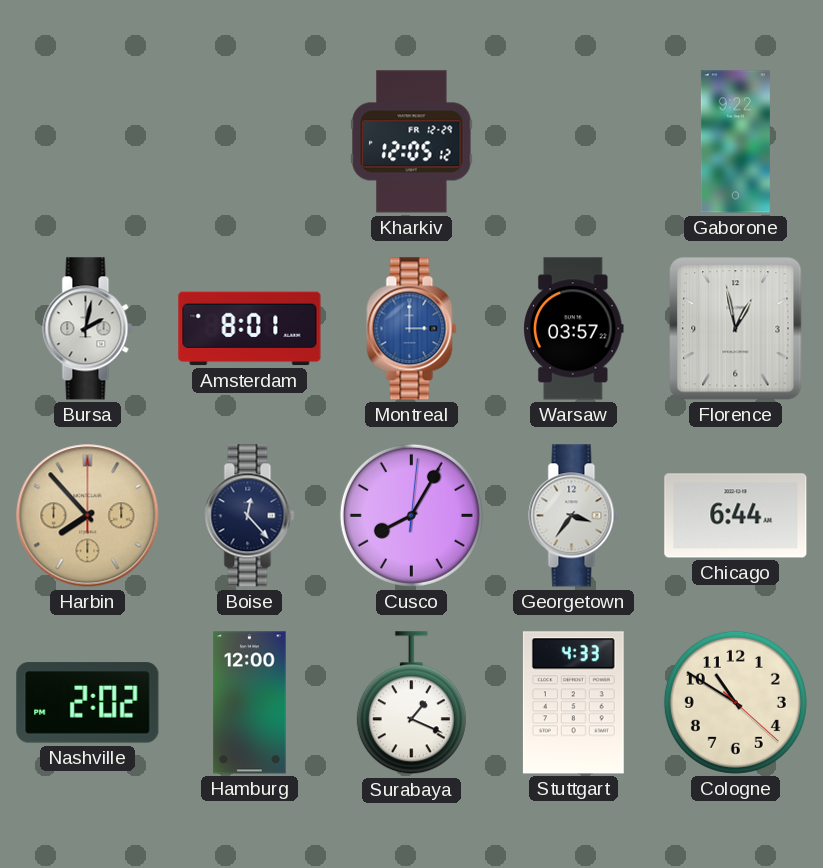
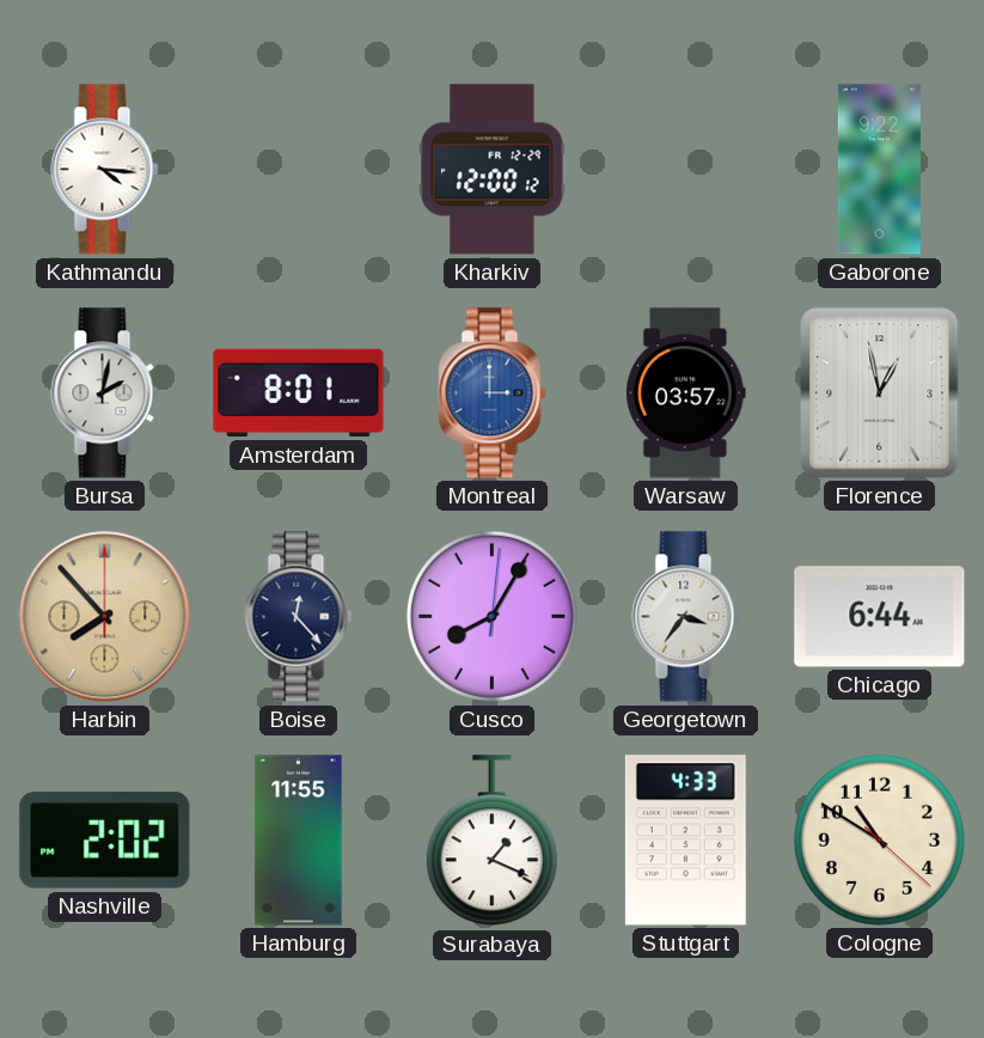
Kathmandu: none -> 4:16 (105, 170)
Kharkiv: 12:05 -> 12:00 (493, 170)
Hamburg: 12:00 -> 11:55 (299, 841)
